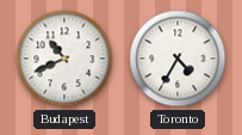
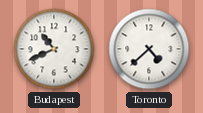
Toronto: 4:35 -> 4:38 (149, 49)
